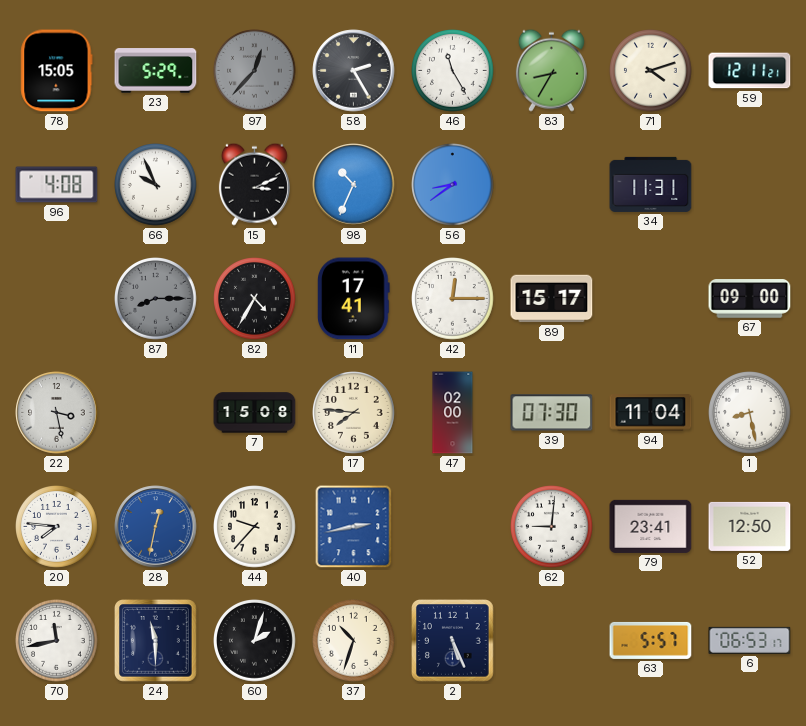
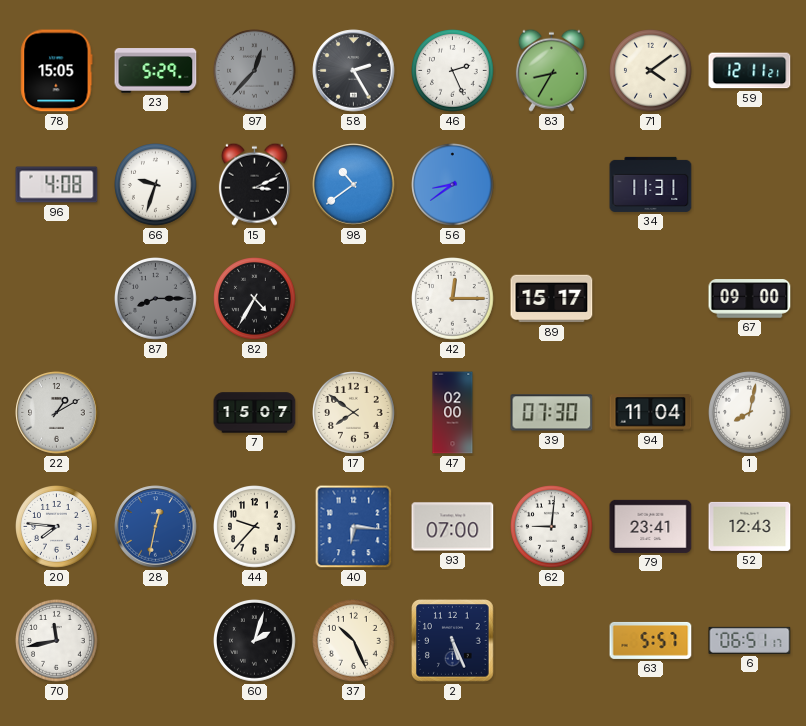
46: 11:25 -> 2:26 (453, 71)
71: 4:12 -> 4:09 (651, 71)
66: 9:56 -> 9:33 (156, 185)
98: 10:34 -> 10:39 (354, 185)
11: 17:41 -> none (353, 299)
22: 3:28 -> 1:10 (57, 413)
7: 15:08 -> 15:07 (255, 413)
17: 7:46 -> 7:51 (354, 413)
1: 8:28 -> 8:02 (750, 413)
40: 2:43 -> 6:16 (354, 527)
93: none -> 07:00 (453, 527)
52: 12:50 -> 12:43 (750, 526)
24: 11:30 -> none (156, 641)
37: 10:33 -> 10:26 (354, 641)
6: 06:53 -> 06:51 (750, 640)
